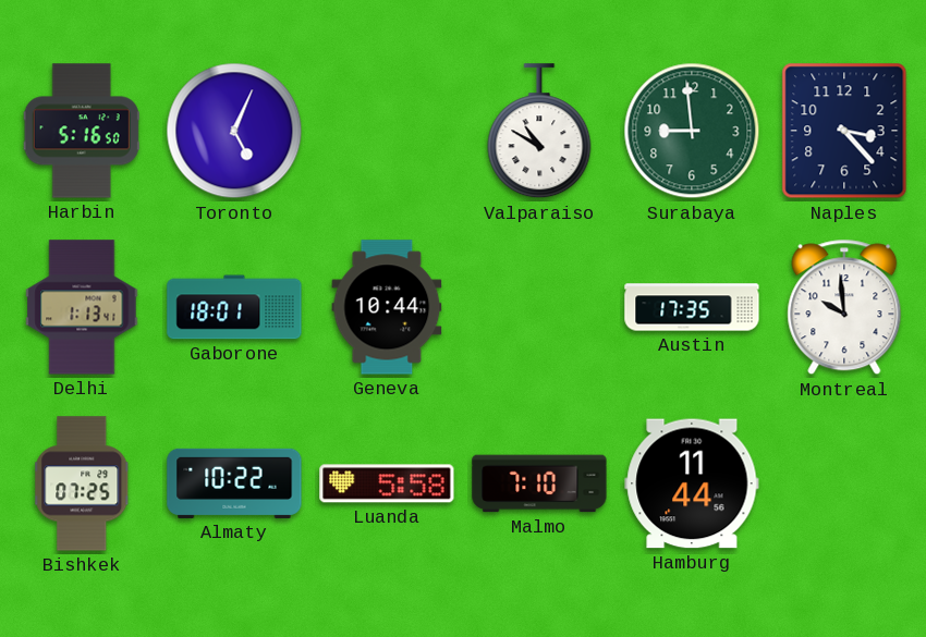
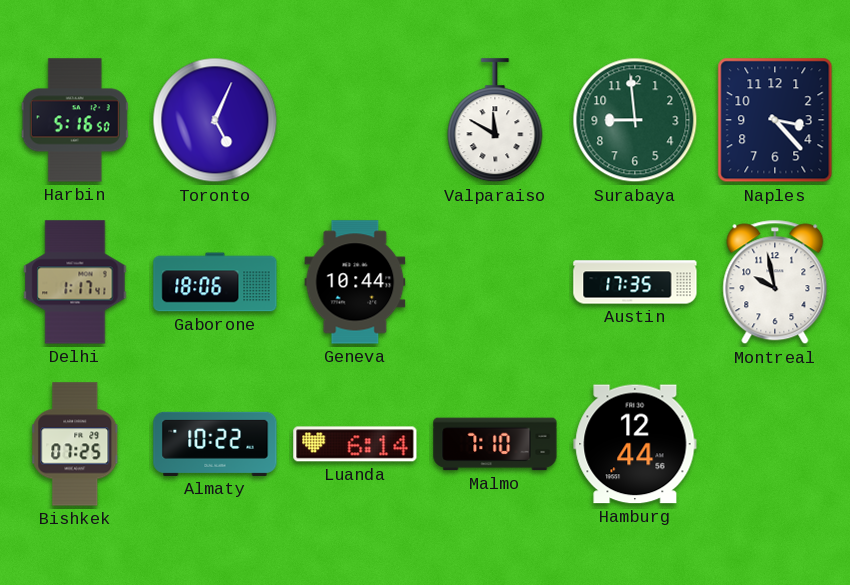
Valparaiso: 10:50 -> 11:50 (495, 121)
Delhi: 1:13 -> 1:17 (75, 282)
Gaborone: 18:01 -> 18:06 (215, 282)
Montreal: 9:59 -> 9:58 (775, 282)
Luanda: 5:58 -> 6:14 (355, 444)
Hamburg: 11:44 -> 12:44 (635, 444)
